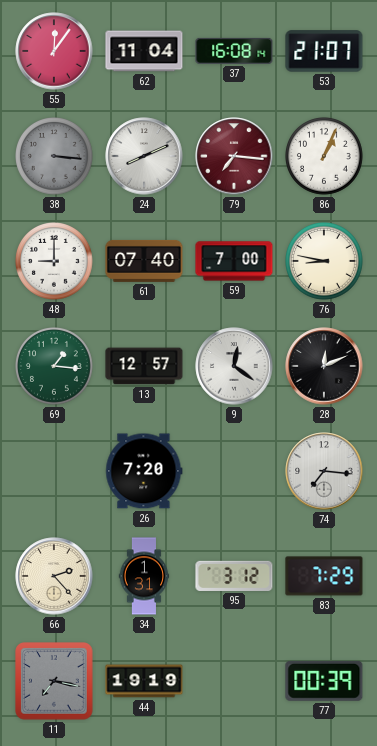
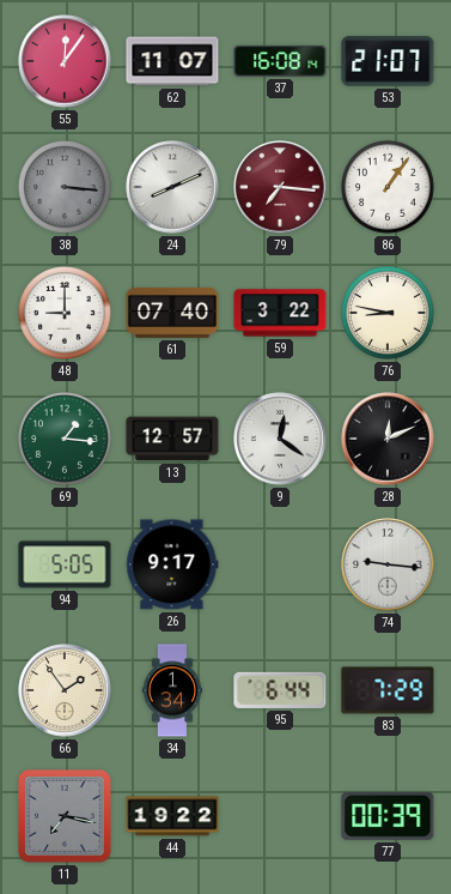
62: 11:04 -> 11:07 (172, 61)
86: 1:04 -> 1:06 (389, 188)
59: 7:00 -> 3:22 (280, 313)
94: none -> 5:05 (65, 564)
26: 7:20 -> 9:17 (172, 564)
74: 7:16 -> 9:16 (388, 564)
66: 2:23 -> 1:54 (65, 690)
34: 1:31 -> 1:34 (172, 690)
95: 3:12 -> 6:44 (280, 690)
44: 19:19 -> 19:22 (172, 816)
